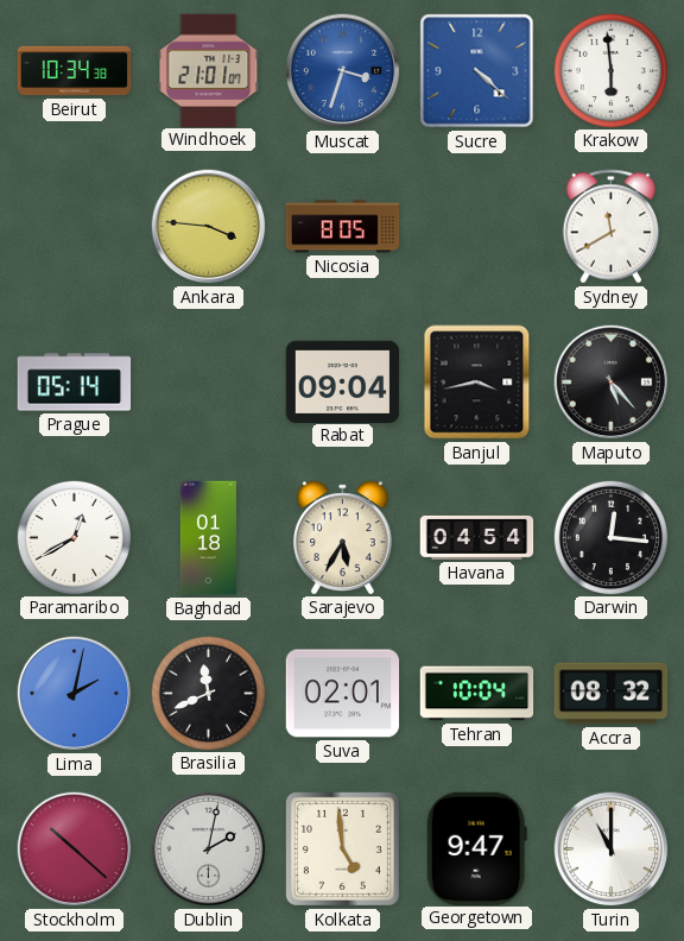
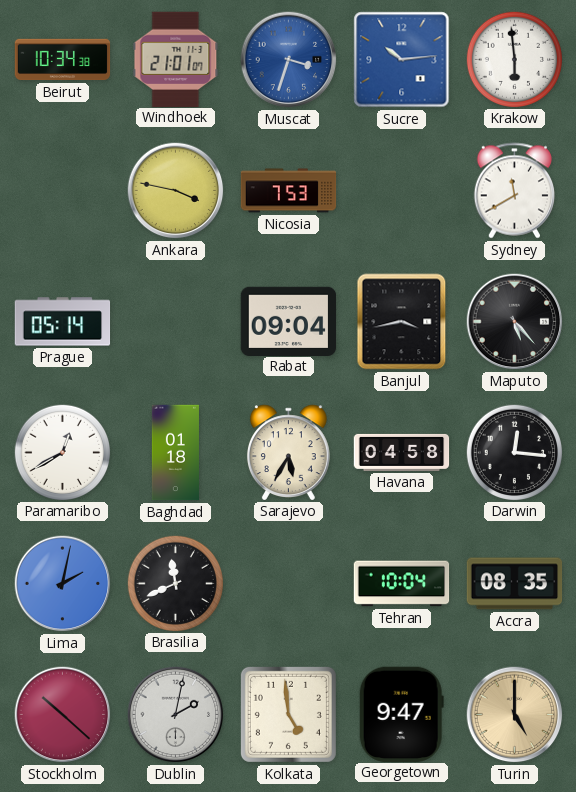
Sucre: 4:22 -> 10:14 (402, 60)
Ankara: 3:46 -> 3:47 (176, 191)
Nicosia: 8:05 -> 7:53 (289, 191)
Havana: 04:54 -> 04:58 (402, 452)
Suva: 02:01 -> none (343, 694)
Accra: 08:32 -> 08:35 (515, 584)
Turin: 11:00 -> 5:00 (515, 715)
Turin dial: white -> champagne (515, 715)
